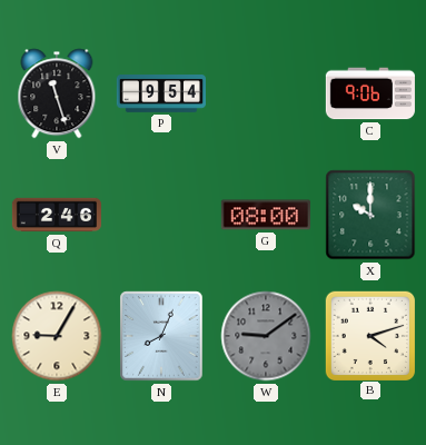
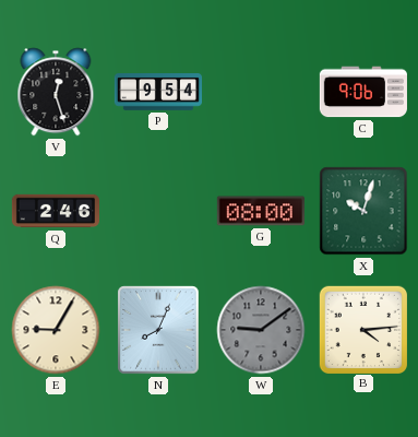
V: 11:27 -> 12:27 (56, 92)
X: 10:00 -> 10:03 (363, 211)
B: 4:12 -> 4:14 (362, 329)
